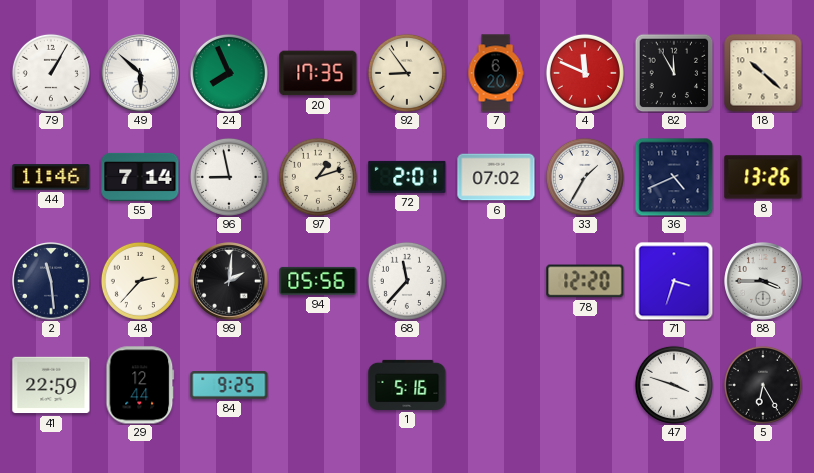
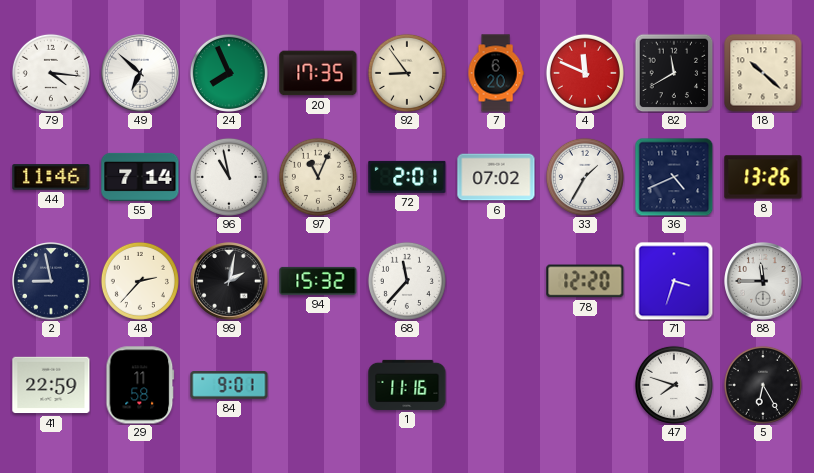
79: 1:05 -> 4:16 (51, 73)
49: 5:52 -> 6:52 (140, 73)
82: 11:55 -> 11:40 (674, 73)
96: 8:58 -> 10:58 (229, 177)
97: 1:12 -> 11:04 (318, 177)
2: 11:29 -> 8:58 (51, 281)
99: 2:01 -> 2:02 (229, 281)
94: 05:56 -> 15:32 (318, 281)
88: 3:45 -> 11:45 (763, 281)
29: 12:44 -> 11:58 (140, 385)
84: 9:25 -> 9:01 (229, 386)
1: 5:16 -> 11:16 (407, 385)
47: 3:48 -> 7:48 (674, 385)
